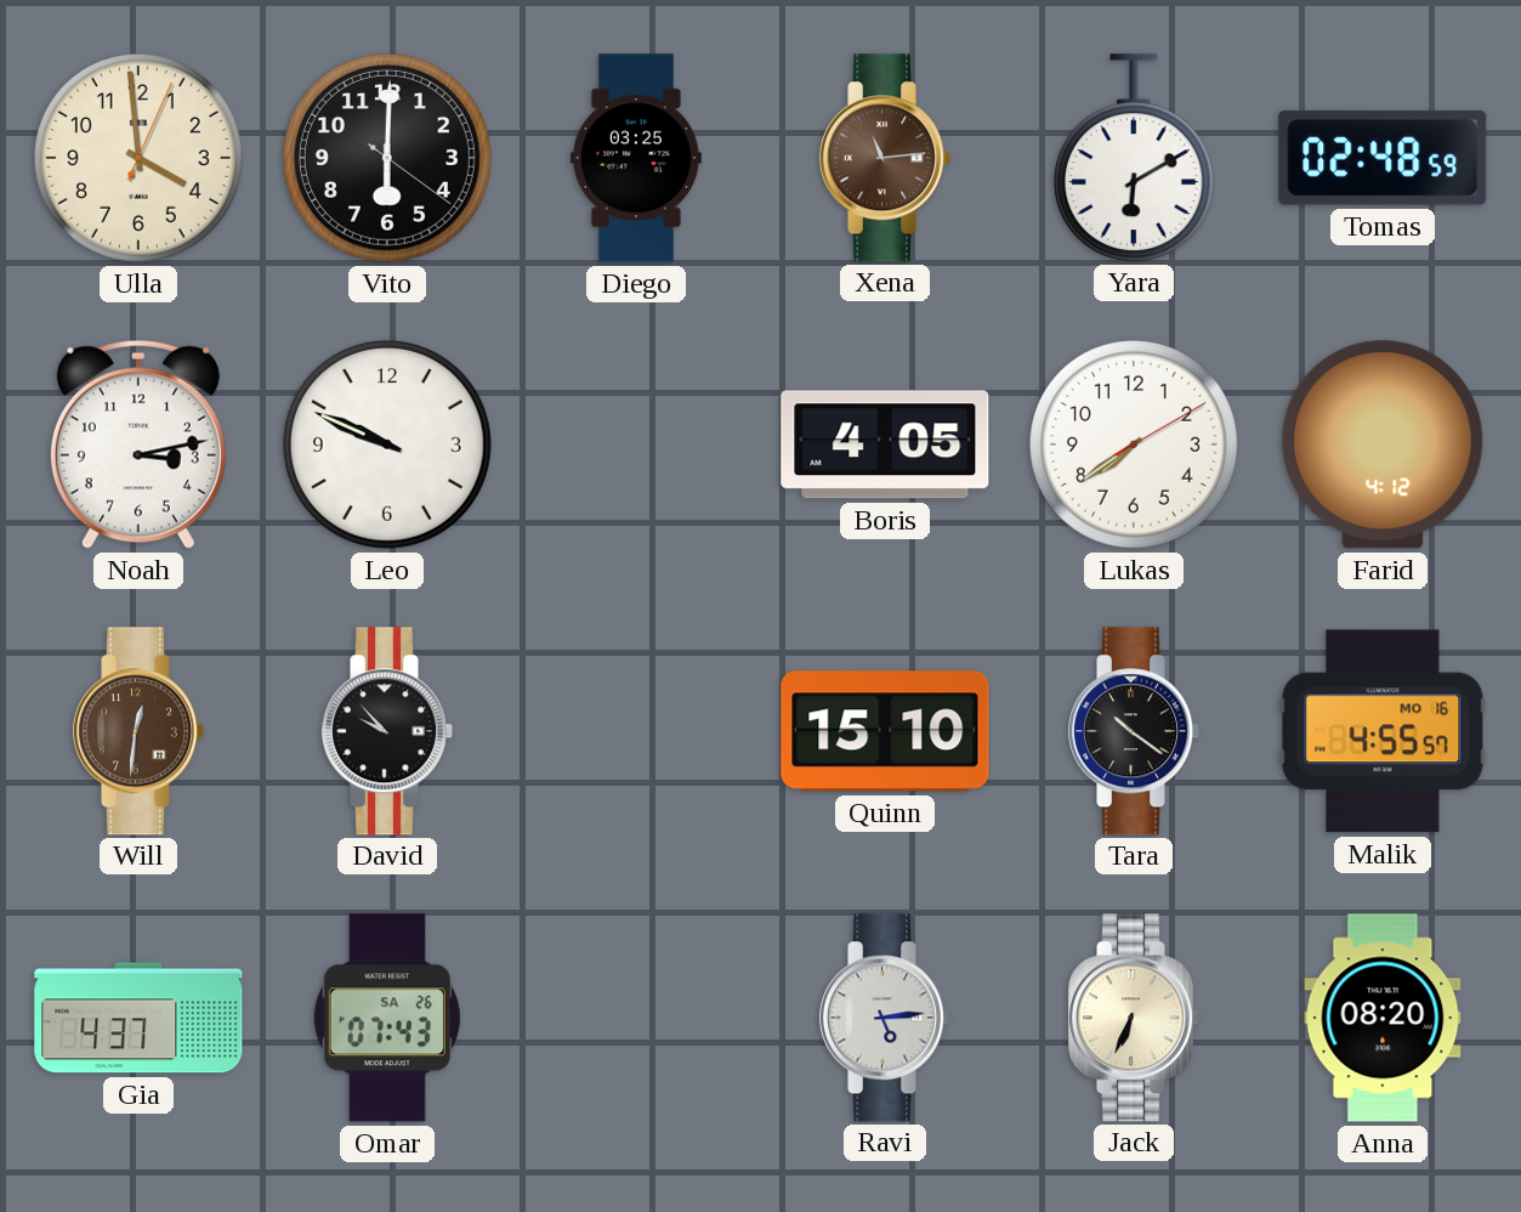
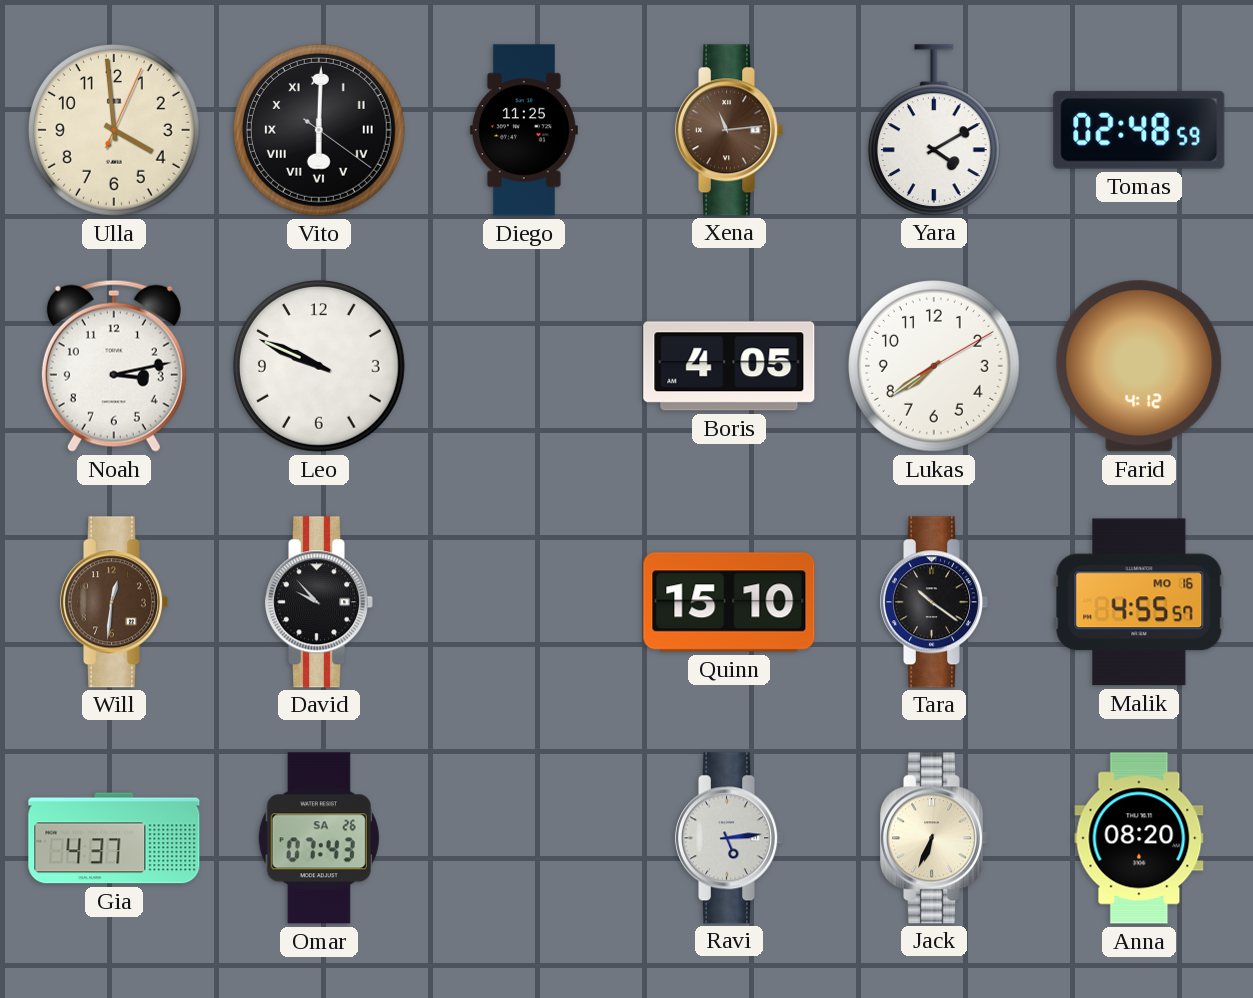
Vito numerals: Arabic -> Roman (319, 130)
Diego: 03:25 -> 11:25 (524, 130)
Yara: 6:10 -> 4:10 (934, 130)
